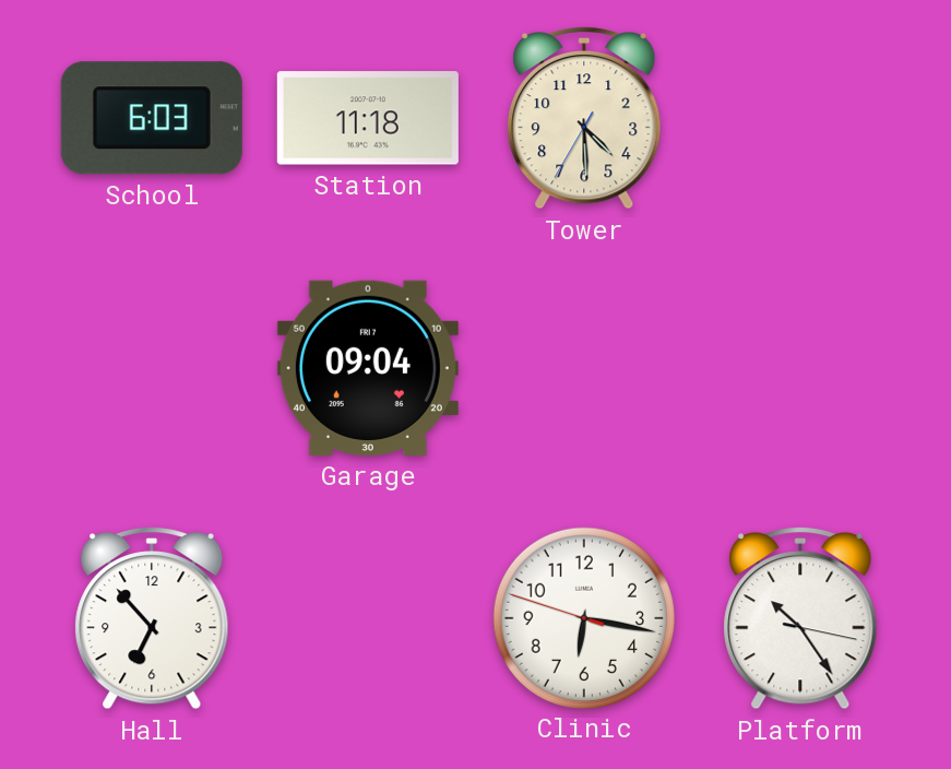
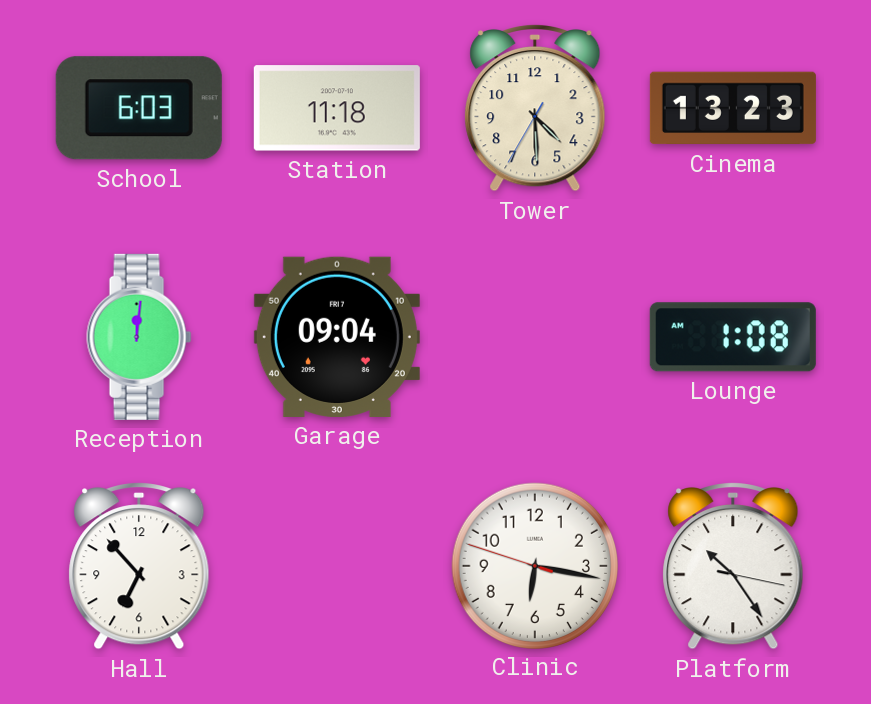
Cinema: none -> 13:23 (733, 108)
Reception: none -> 12:01 (139, 337)
Lounge: none -> 1:08 (733, 337)
